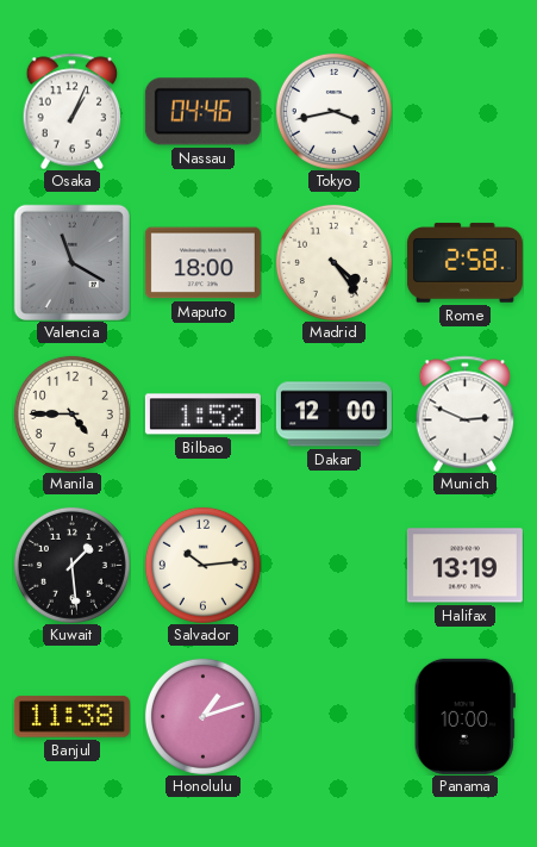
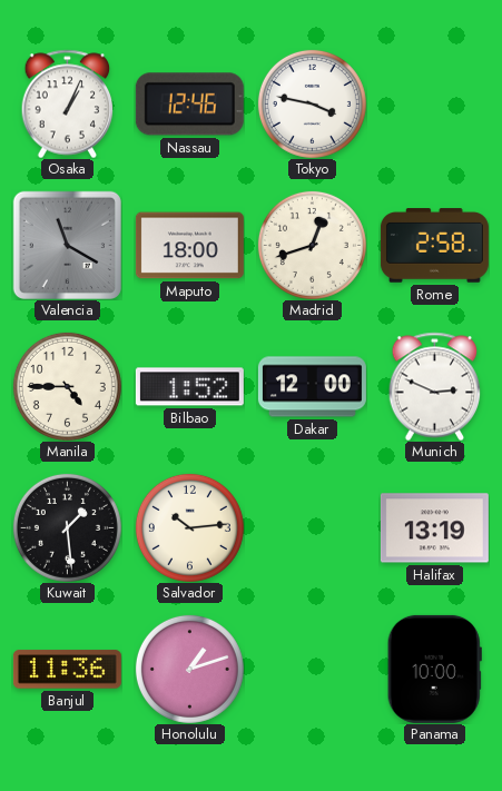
Nassau: 04:46 -> 12:46 (189, 105)
Tokyo: 3:43 -> 3:47 (312, 103)
Madrid: 4:24 -> 12:42 (312, 245)
Banjul: 11:38 -> 11:36 (67, 670)
